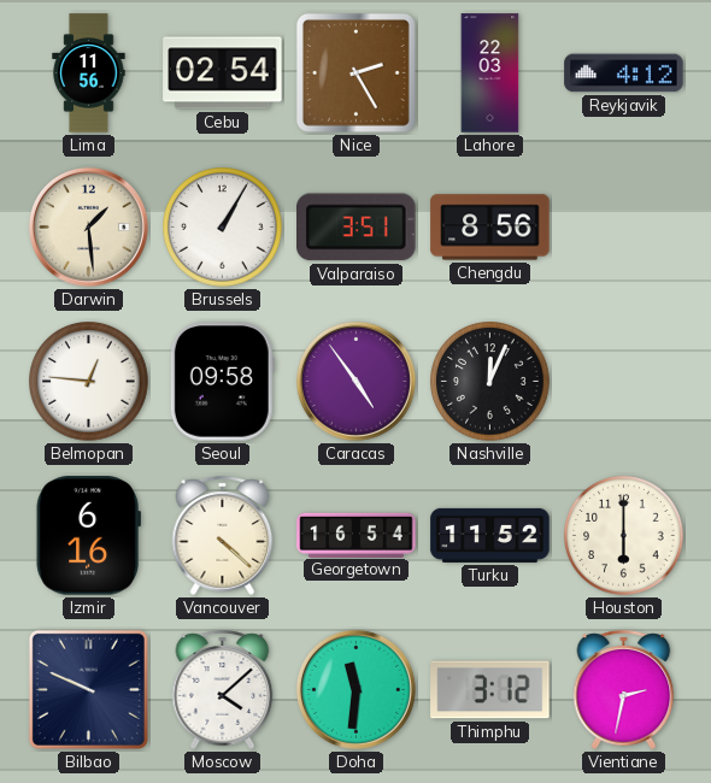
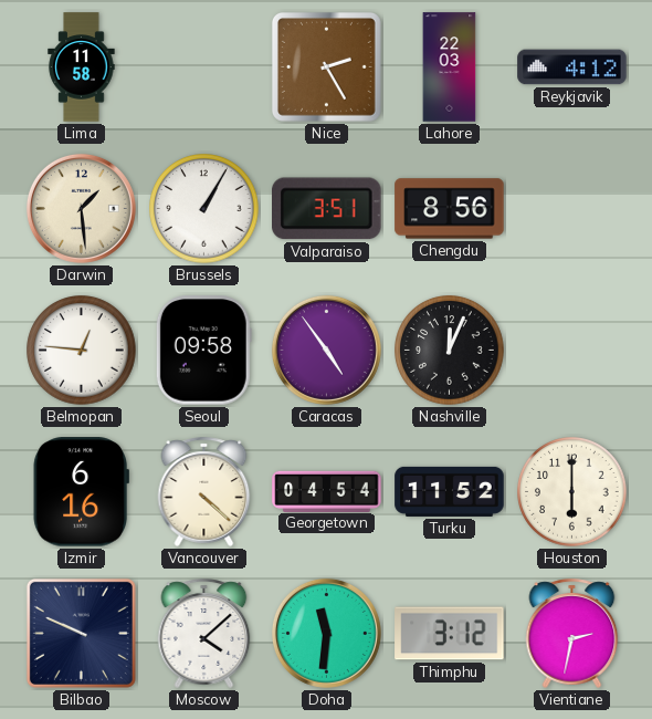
Lima: 11:56 -> 11:58 (82, 67)
Cebu: 02:54 -> none (223, 73)
Georgetown: 16:54 -> 04:54 (327, 491)
